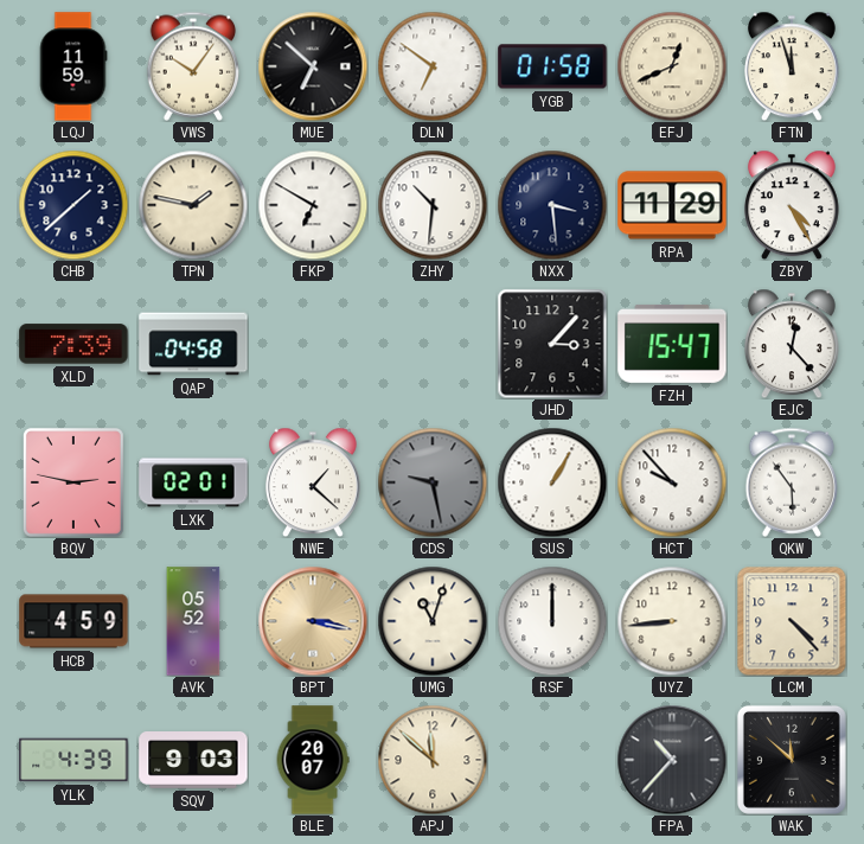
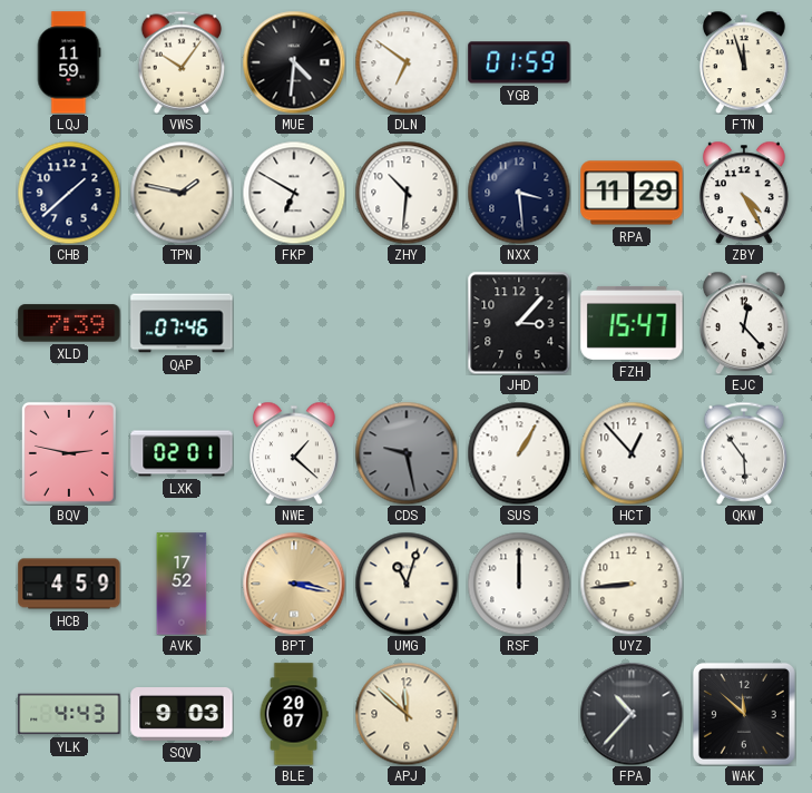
MUE: 6:52 -> 4:31 (294, 62)
YGB: 01:58 -> 01:59 (519, 62)
EFJ: 12:41 -> none (672, 66)
QAP: 04:58 -> 07:46 (182, 323)
HCT: 9:53 -> 12:53 (632, 453)
AVK: 05:52 -> 17:52 (182, 584)
LCM: 4:23 -> none (792, 621)
YLK: 4:39 -> 4:43 (69, 714)
